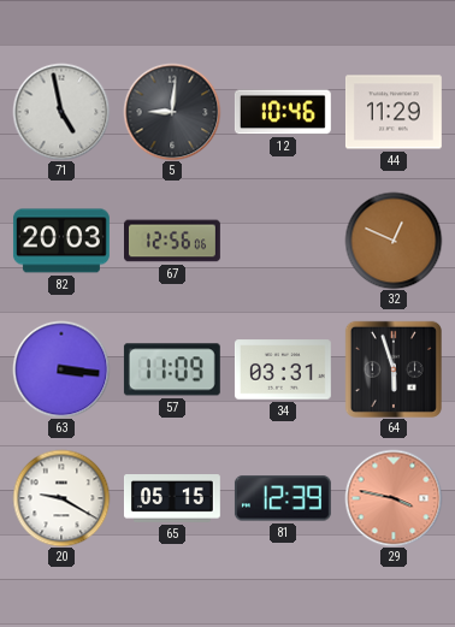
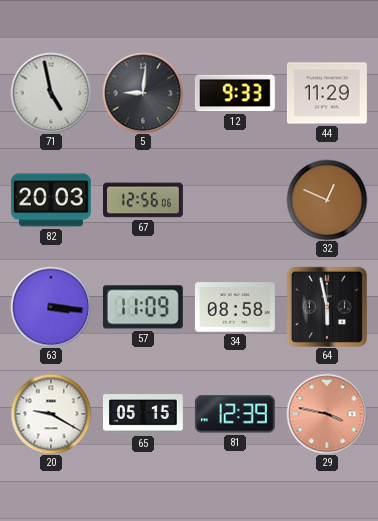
12: 10:46 -> 9:33 (235, 93)
34: 03:31 -> 08:58 (235, 307)
64: 5:57 -> 5:58 (327, 307)
